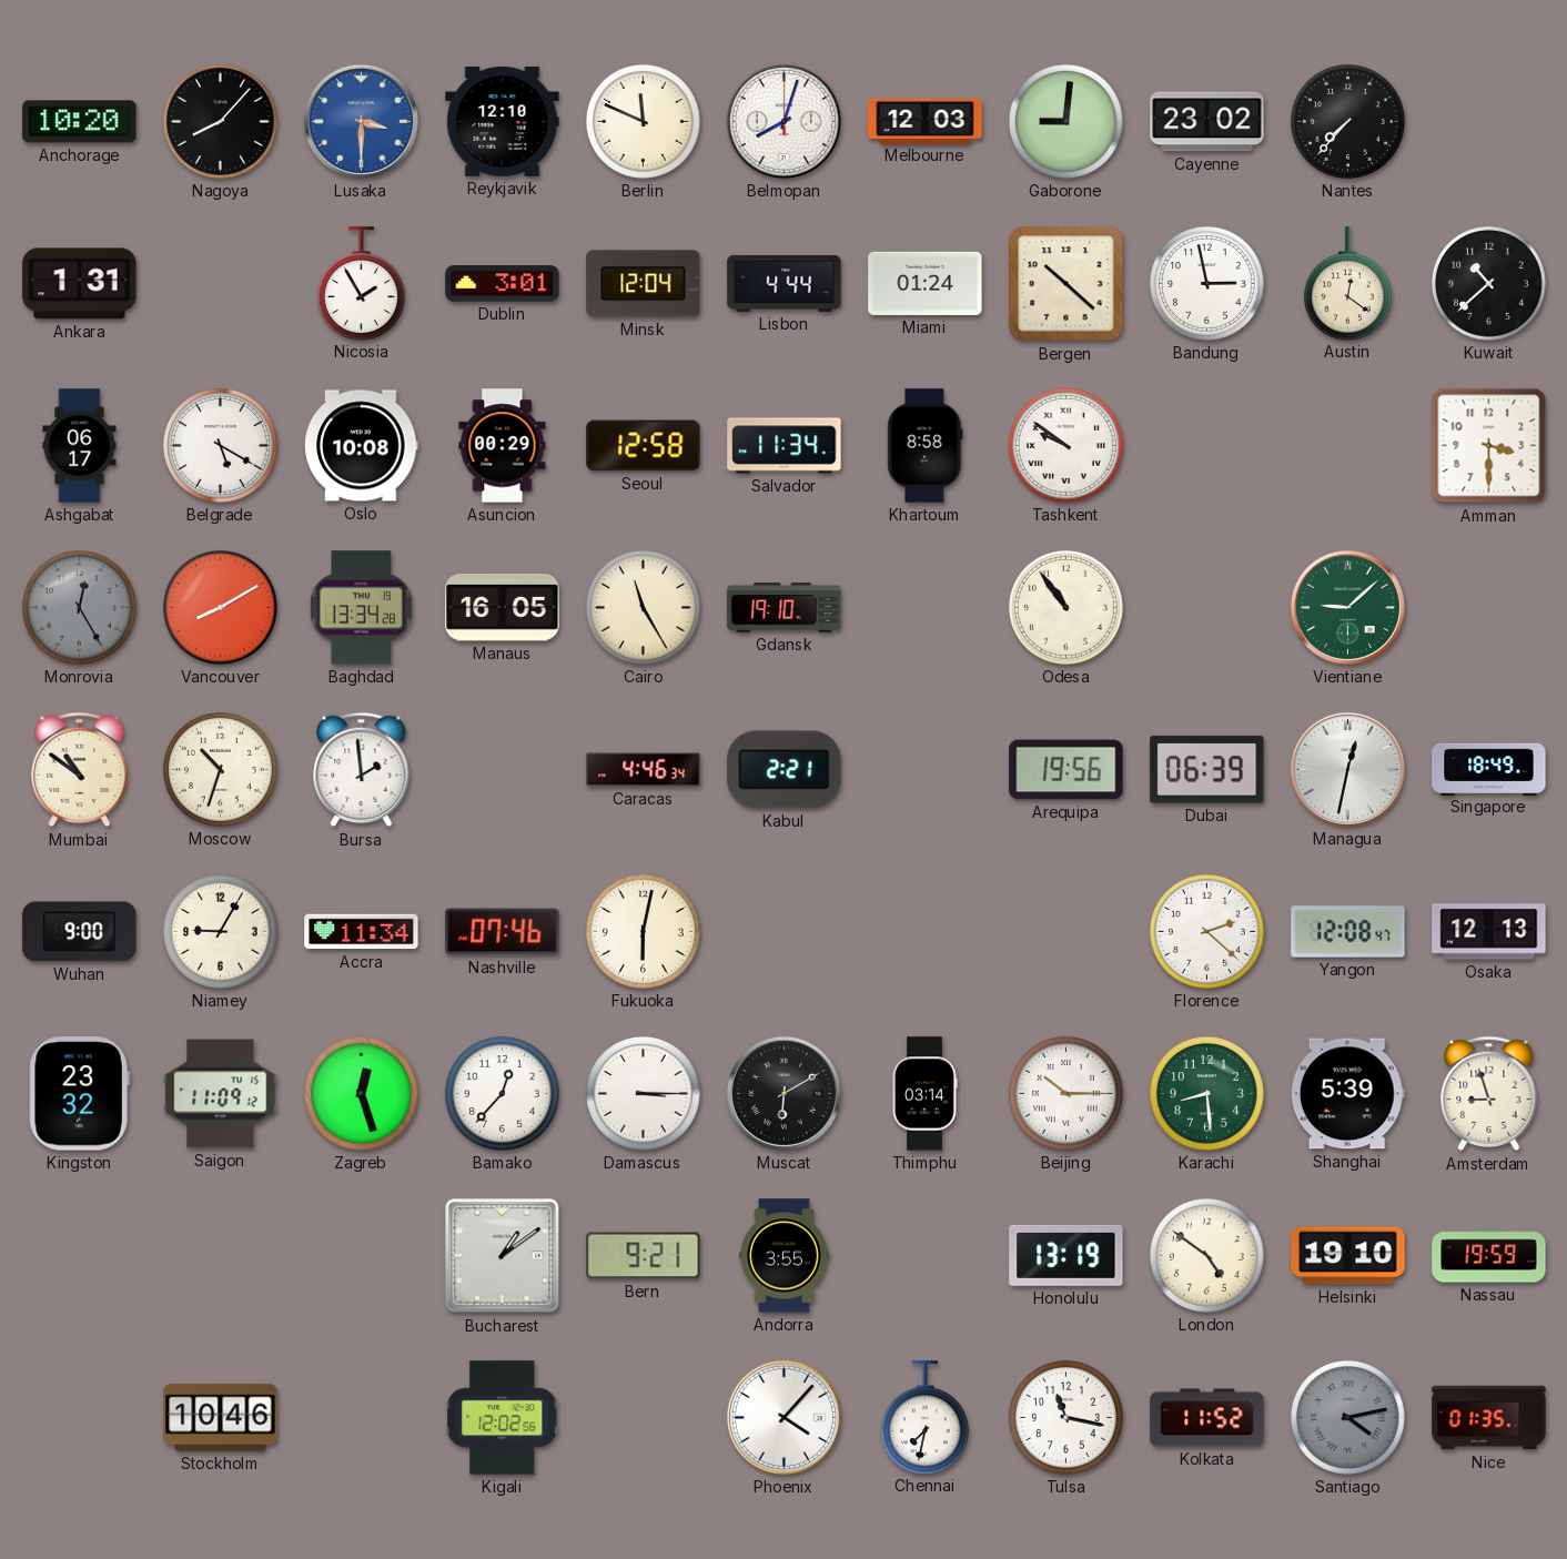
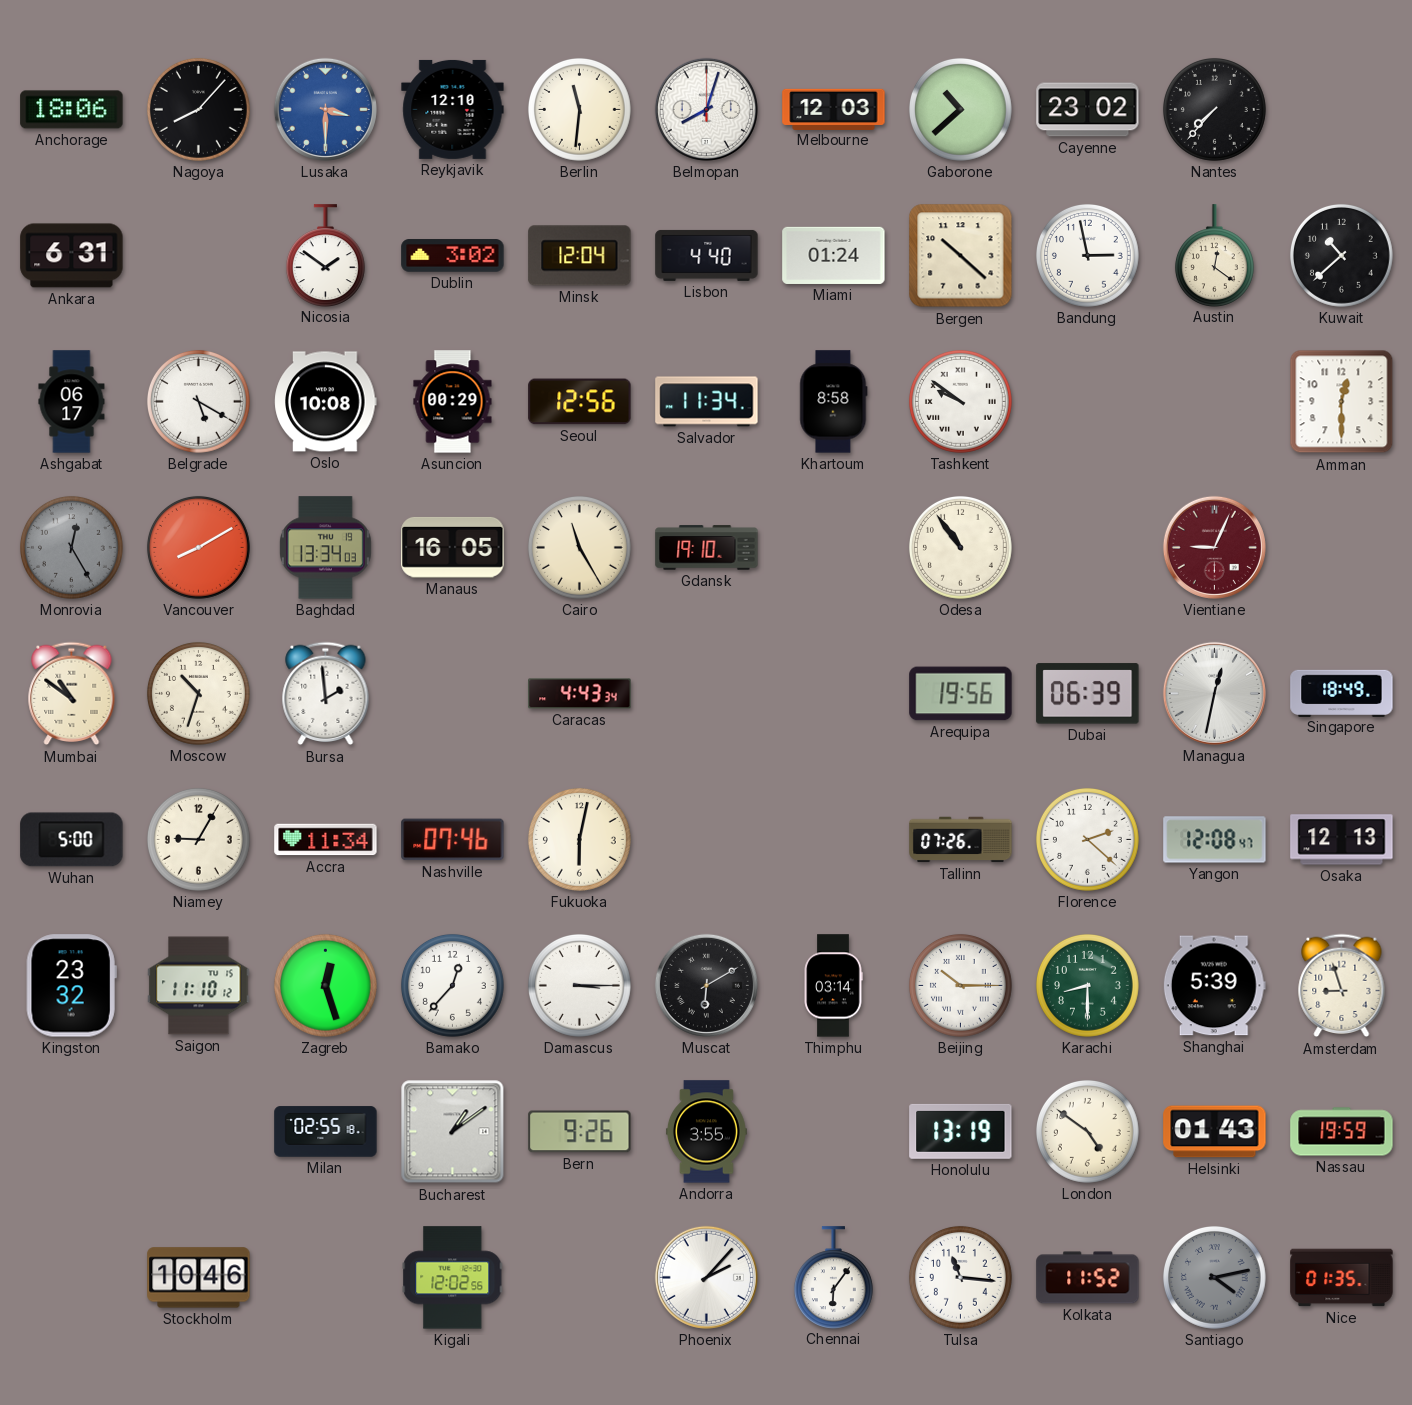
Anchorage: 10:20 -> 18:06 (72, 110)
Berlin: 11:49 -> 11:31 (579, 109)
Gaborone: 9:01 -> 10:38 (960, 109)
Ankara: 1:31 -> 6:31 (72, 256)
Nicosia: 1:55 -> 1:51 (325, 255)
Dublin: 3:01 -> 3:02 (453, 256)
Lisbon: 4:44 -> 4:40 (707, 255)
Seoul: 12:58 -> 12:56 (580, 402)
Amman: 3:30 -> 12:30 (1342, 402)
Baghdad: 13:34:28 -> 13:34:03 (325, 548)
Vientiane: 9:08 -> 9:04 (1214, 547)
Vientiane dial: green -> burgundy (1214, 547)
Caracas: 4:46 -> 4:43 (580, 694)
Kabul: 2:21 -> none (785, 770)
Wuhan: 9:00 -> 5:00 (72, 840)
Tallinn: none -> 07:26 (961, 840)
Saigon: 11:09 -> 11:10 (199, 986)
Karachi: 8:29 -> 8:30 (1087, 985)
Milan: none -> 02:55 (326, 1132)
Bern: 9:21 -> 9:26 (580, 1132)
Helsinki: 19:10 -> 01:43 (1215, 1132)
Phoenix: 4:07 -> 2:07 (706, 1277)
Chennai: 7:32 -> 6:06 (833, 1277)
Tulsa: 11:17 -> 11:16 (960, 1277)
